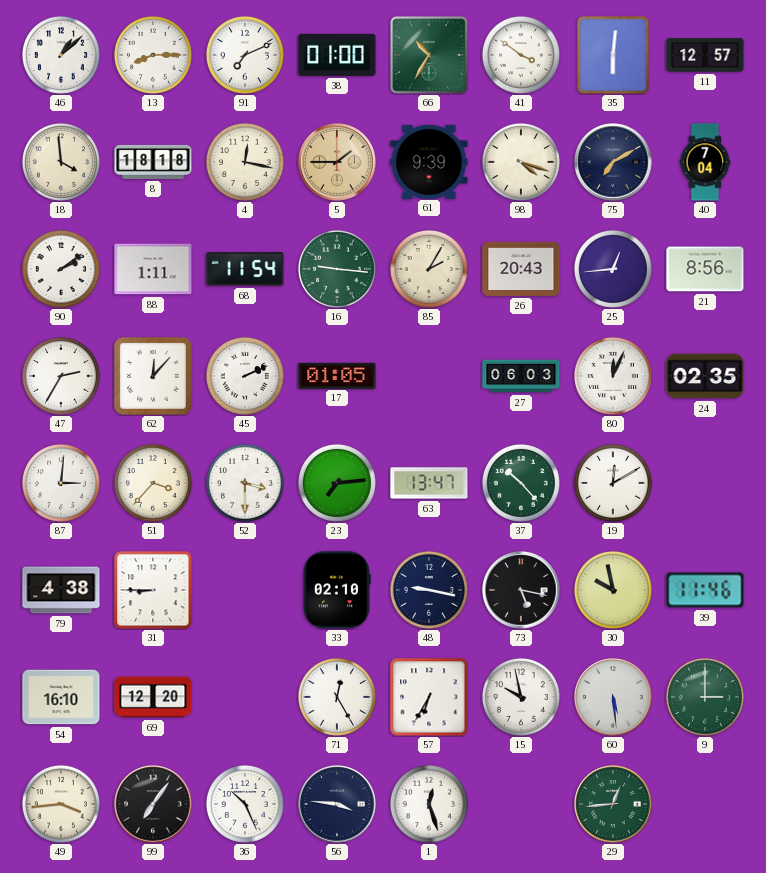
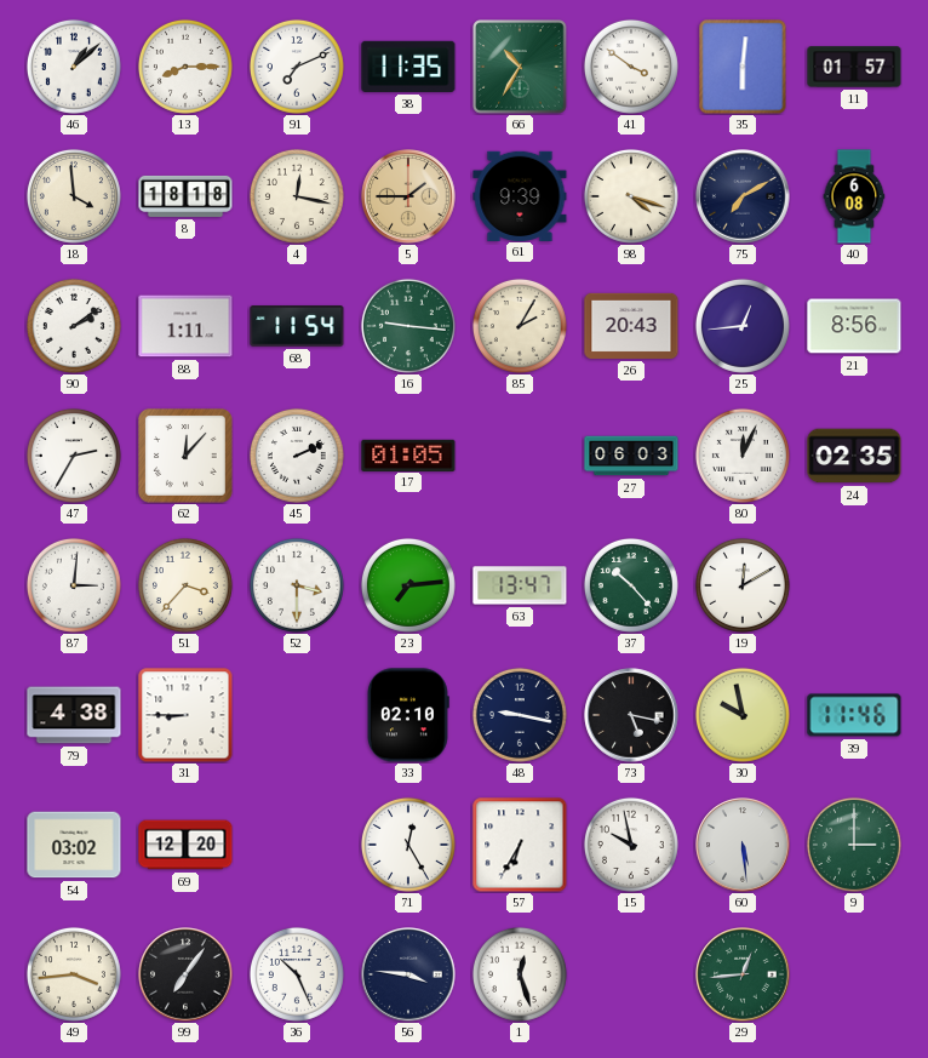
38: 01:00 -> 11:35 (408, 67)
11: 12:57 -> 01:57 (854, 67)
40: 7:04 -> 6:08 (854, 196)
54: 16:10 -> 03:02 (74, 845)
